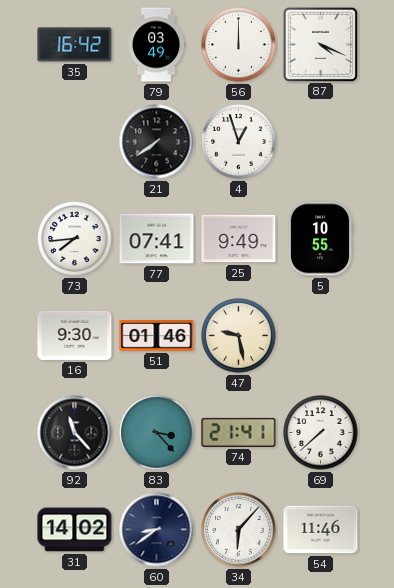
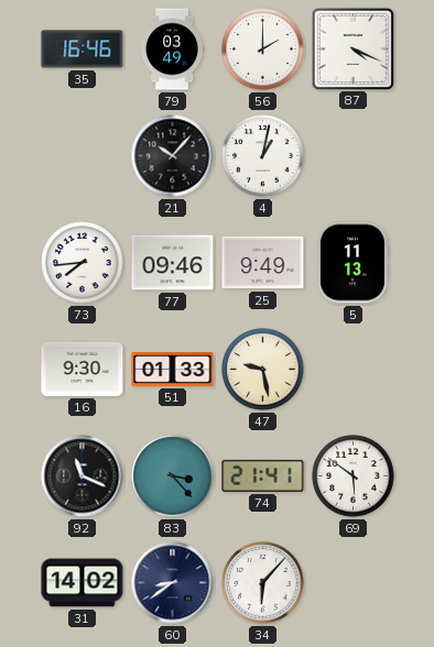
35: 16:42 -> 16:46 (83, 50)
56: 12:00 -> 2:00 (263, 50)
21: 7:39 -> 10:07 (173, 156)
4: 12:57 -> 1:02 (263, 156)
77: 07:41 -> 09:46 (173, 263)
5: 10:55 -> 11:13 (352, 263)
51: 01:46 -> 01:33 (173, 370)
92: 11:23 -> 11:19 (83, 476)
69: 7:38 -> 5:51 (354, 476)
54: 11:46 -> none (321, 530)
